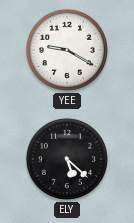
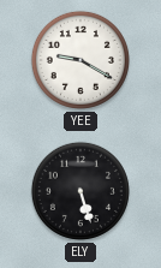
ELY: 5:22 -> 5:27 (80, 191)
